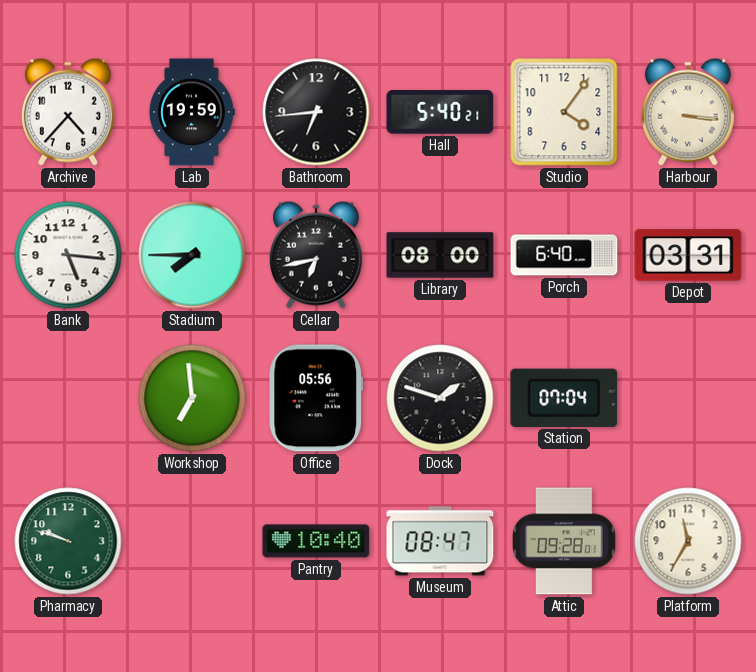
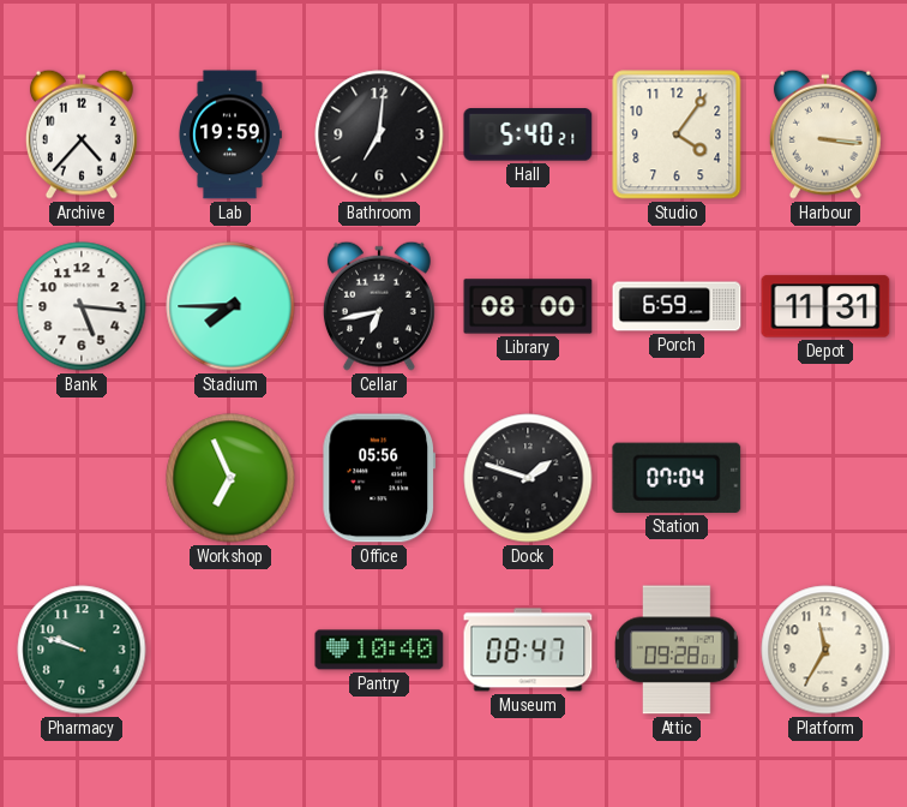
Bathroom: 6:44 -> 7:01 (379, 134)
Porch: 6:40 -> 6:59 (677, 306)
Depot: 03:31 -> 11:31 (825, 306)
Workshop: 6:59 -> 6:56 (230, 478)
